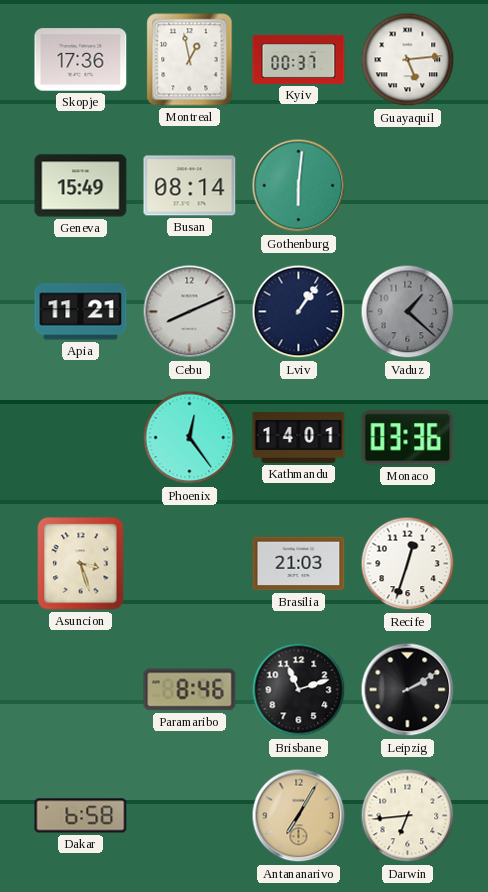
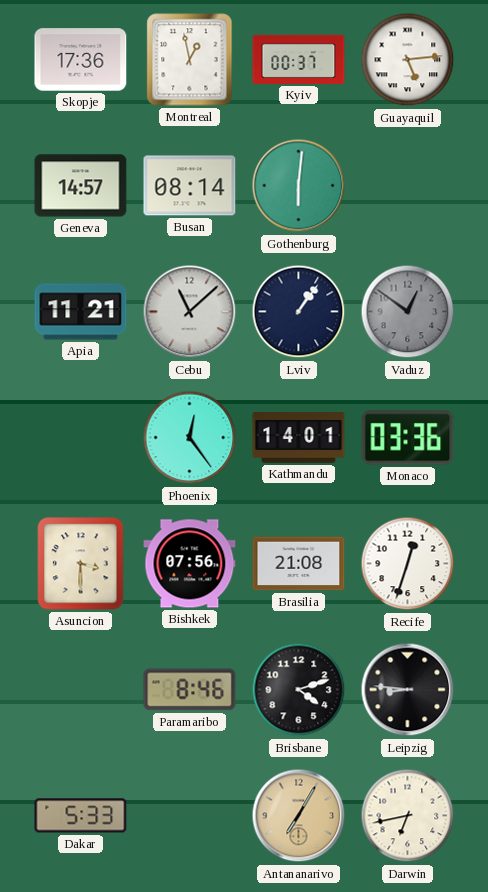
Geneva: 15:49 -> 14:57 (81, 186)
Cebu: 8:11 -> 11:08 (190, 312)
Vaduz: 1:22 -> 12:51 (408, 312)
Asuncion: 3:27 -> 3:30 (81, 564)
Bishkek: none -> 07:56 (190, 564)
Brasilia: 21:03 -> 21:08 (299, 564)
Brisbane: 11:12 -> 4:12 (299, 690)
Leipzig: 2:10 -> 8:46 (408, 690)
Dakar: 6:58 -> 5:33 (81, 816)
Darwin: 6:44 -> 6:43 (408, 816)
